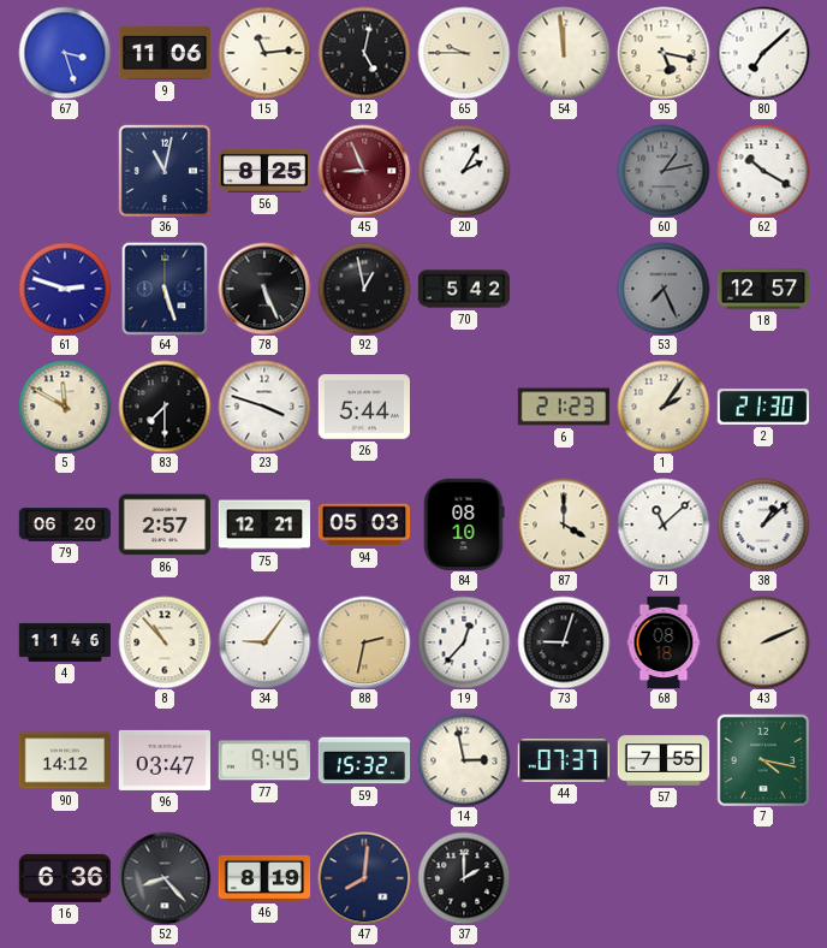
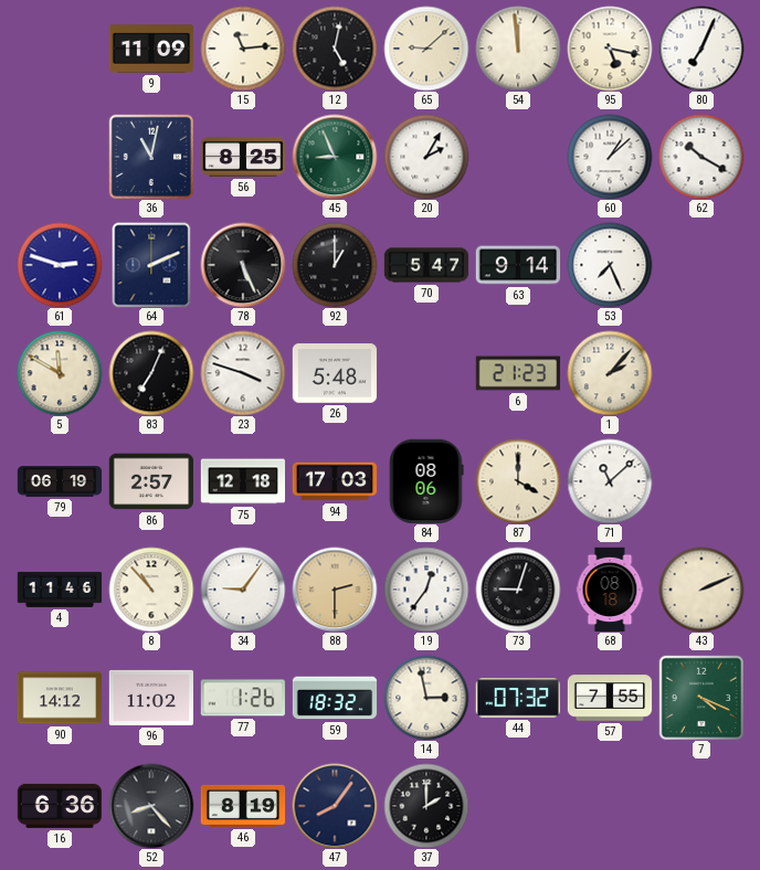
67: 3:27 -> none (65, 53)
9: 11:06 -> 11:09 (151, 49)
65: 9:45 -> 9:08 (426, 49)
80: 7:08 -> 7:04 (701, 49)
45 dial: burgundy -> green (335, 157)
60: 1:13 -> 1:08 (610, 157)
60 dial: grey -> white (610, 157)
64: 5:27 -> 2:11 (151, 265)
92: 12:58 -> 1:00 (335, 265)
70: 5:42 -> 5:47 (426, 265)
63: none -> 9:14 (518, 265)
53 dial: grey -> white (610, 265)
18: 12:57 -> none (763, 289)
83: 7:30 -> 7:04 (151, 373)
26: 5:44 -> 5:48 (334, 373)
1: 2:06 -> 2:07 (610, 373)
2: 21:30 -> none (763, 407)
79: 06:20 -> 06:19 (60, 481)
75: 12:21 -> 12:18 (242, 481)
94: 05:03 -> 17:03 (335, 481)
84: 08:10 -> 08:06 (426, 480)
38: 1:08 -> none (763, 525)
88: 2:32 -> 2:30 (335, 590)
19: 12:37 -> 12:36 (426, 590)
96: 03:47 -> 11:02 (150, 698)
77: 9:45 -> 1:26 (243, 698)
59: 15:32 -> 18:32 (335, 698)
44: 07:37 -> 07:32 (517, 698)
7: 4:17 -> 4:19 (700, 697)
47: 8:01 -> 8:06 (335, 806)
